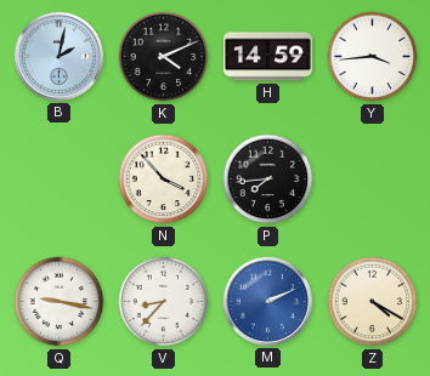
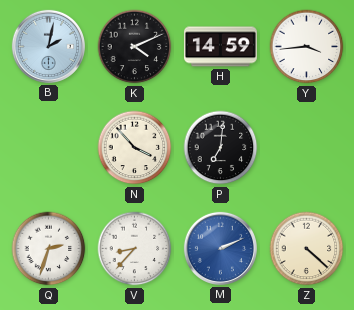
P: 7:44 -> 7:01 (221, 148)
Q: 9:17 -> 2:33 (49, 249)
Z: 4:20 -> 4:22 (307, 249)
